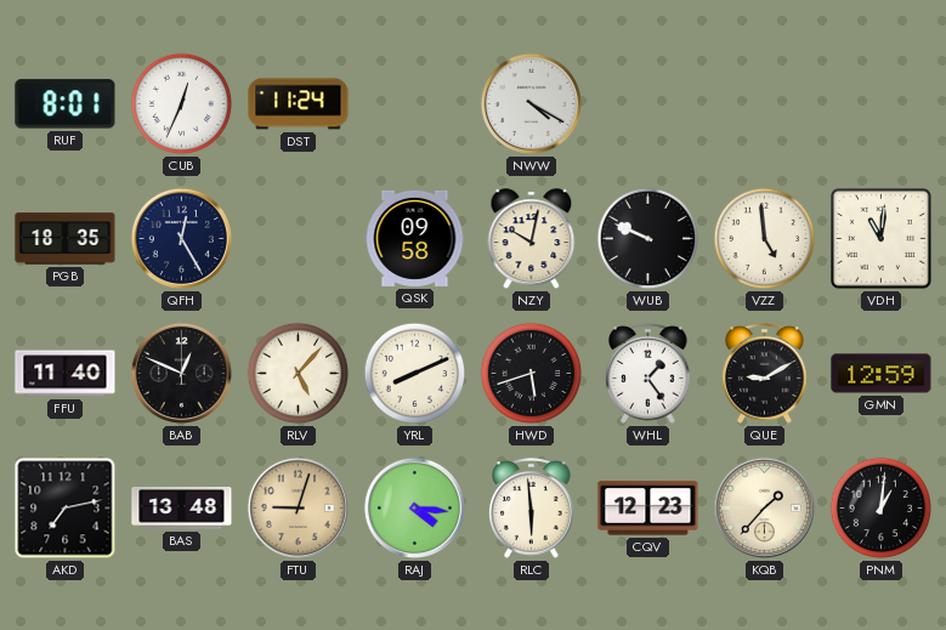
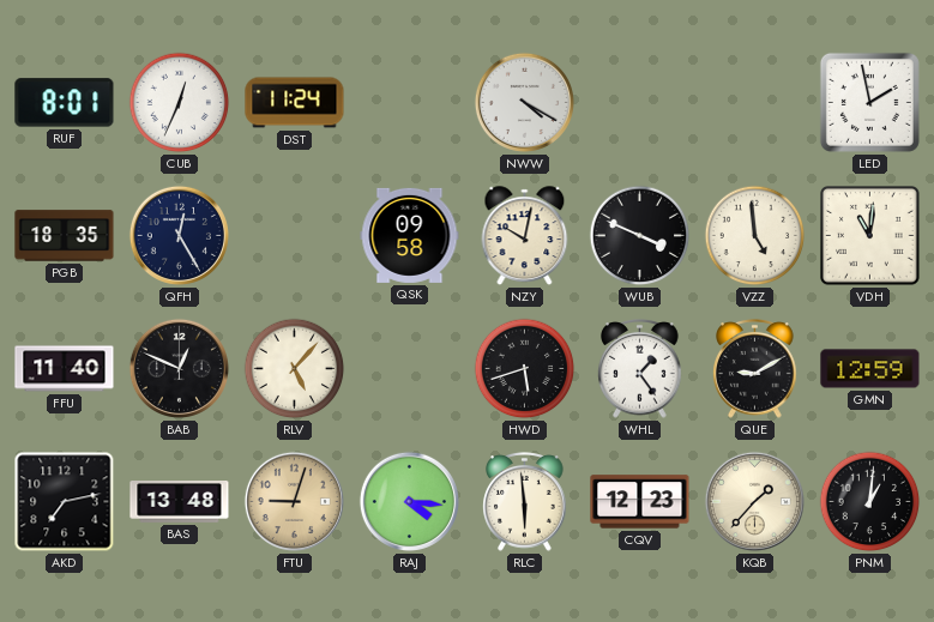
LED: none -> 1:58 (869, 102)
WUB: 9:49 -> 3:49 (640, 236)
YRL: 8:11 -> none (415, 374)
